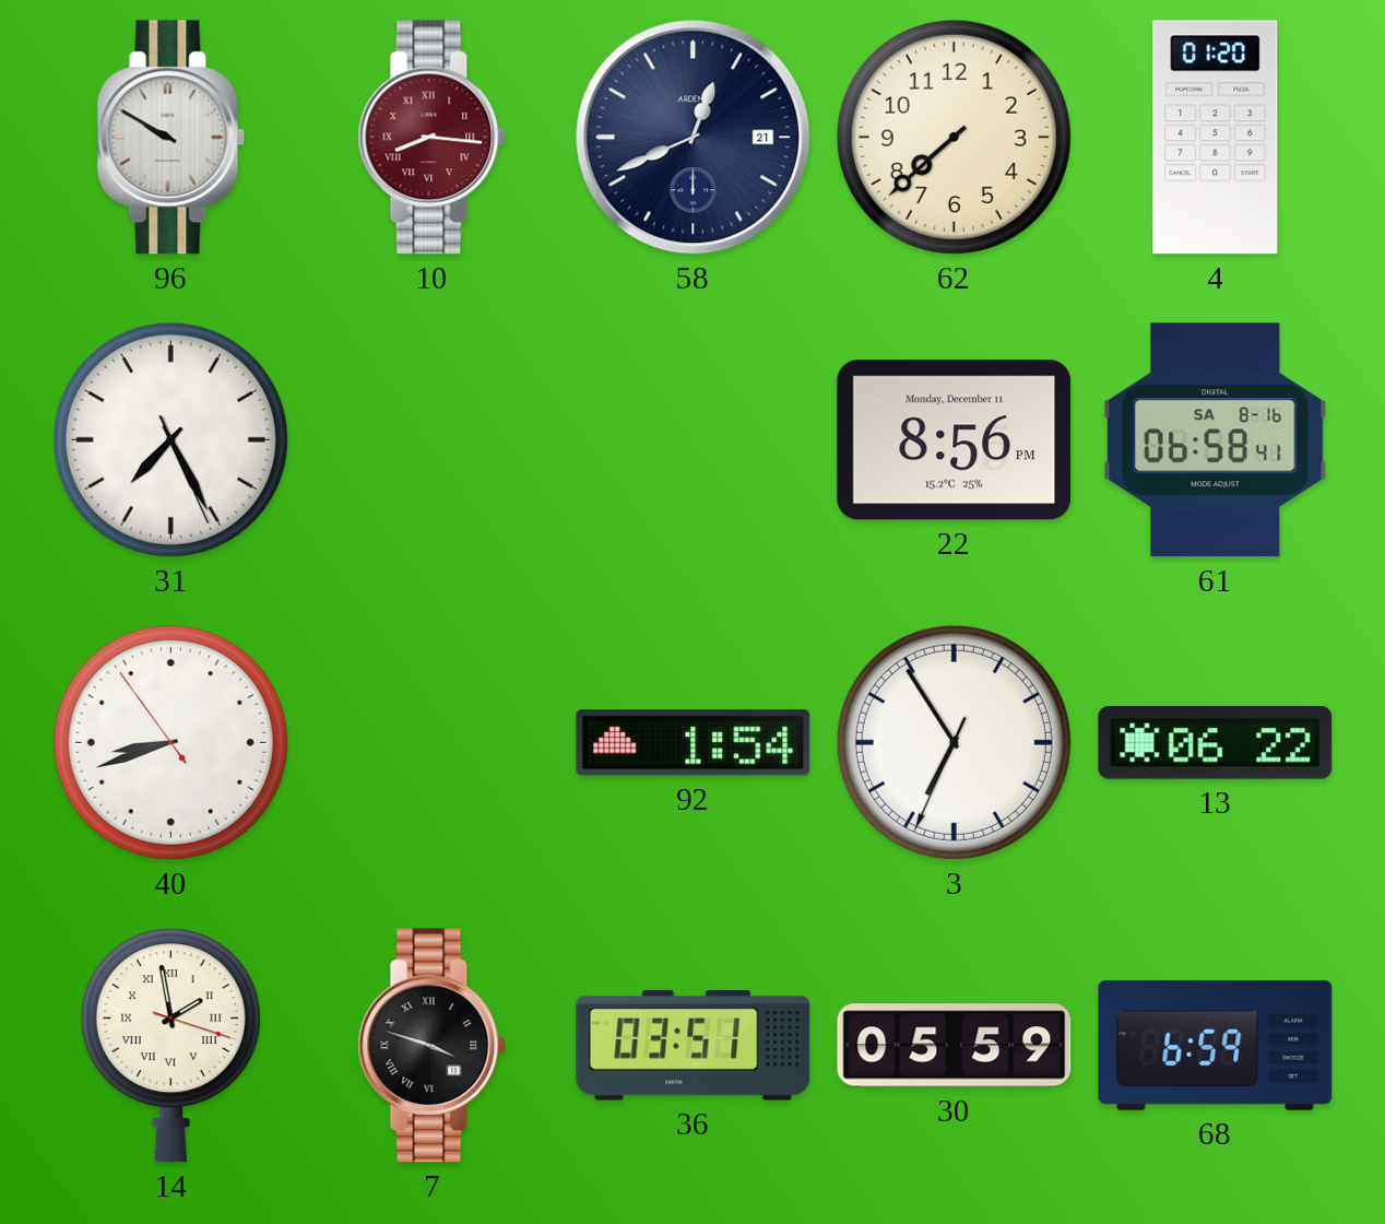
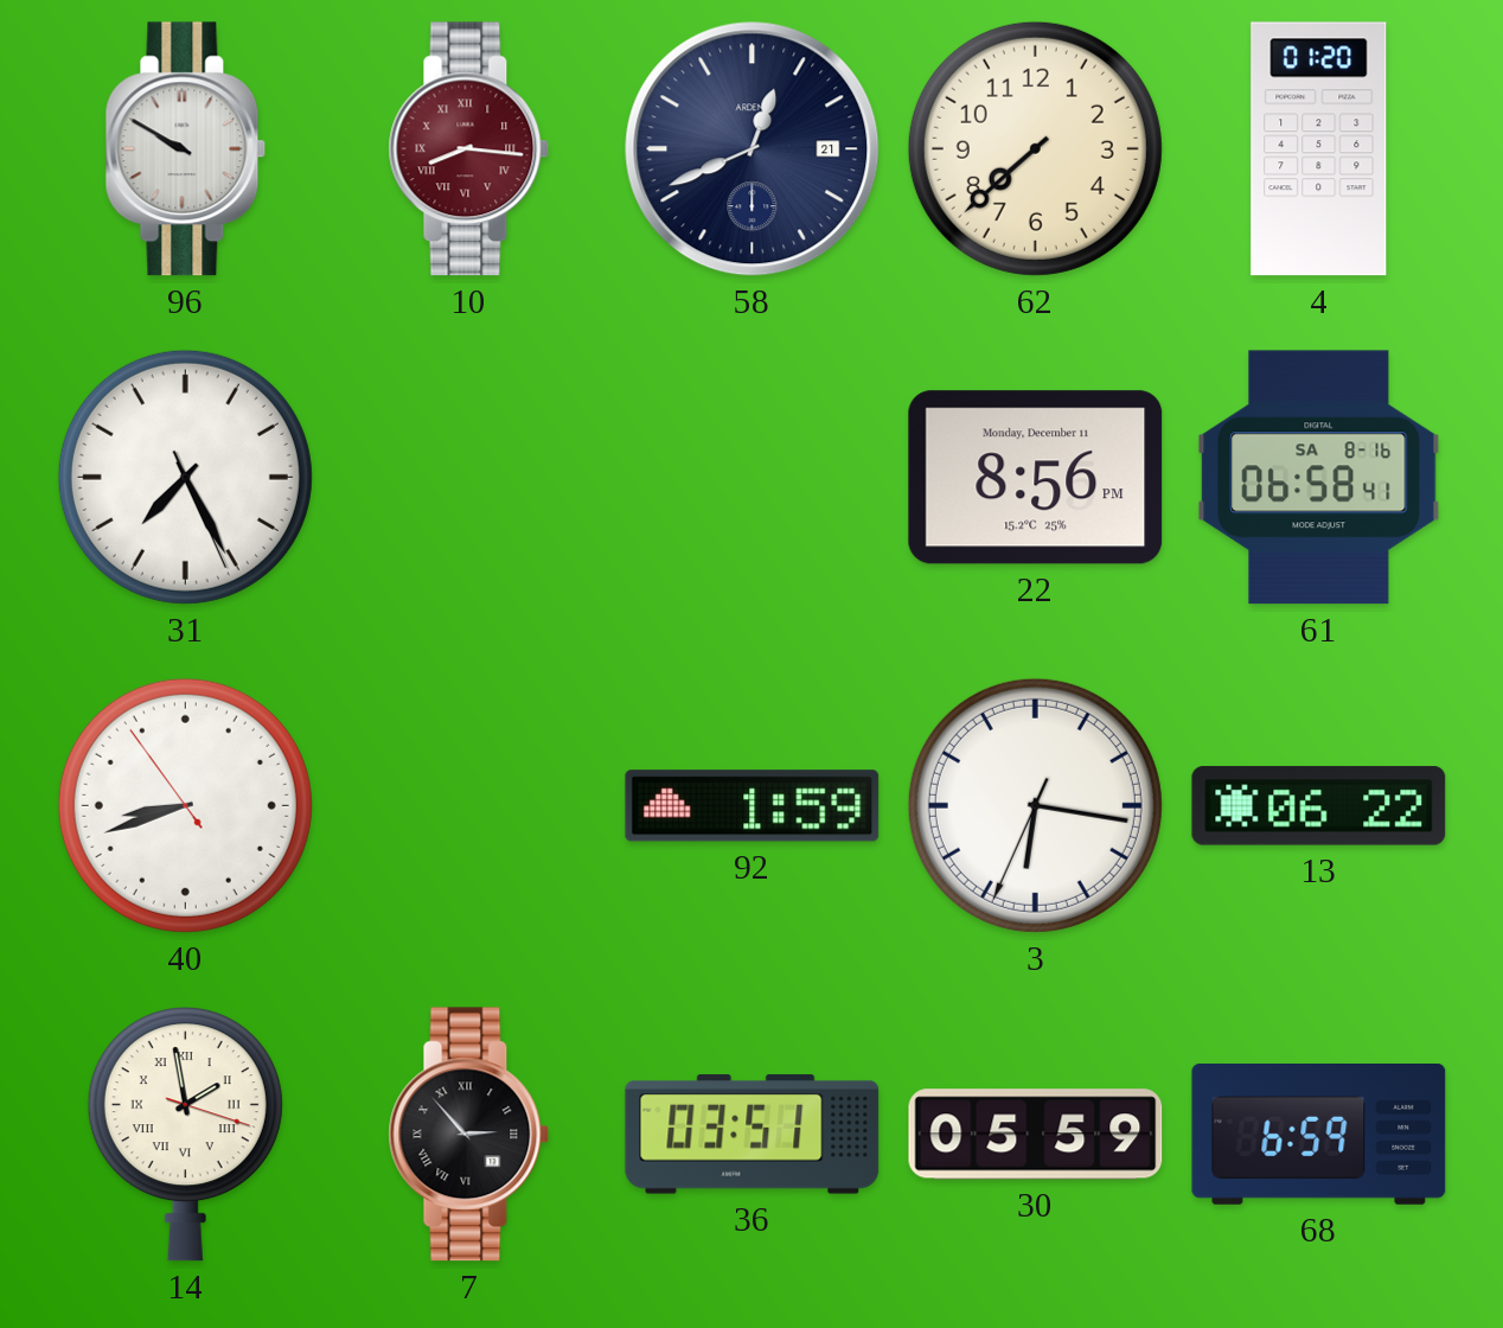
92: 1:54 -> 1:59 (753, 806)
3: 6:54 -> 6:16 (1035, 805)
7: 3:48 -> 2:53 (469, 1135)
